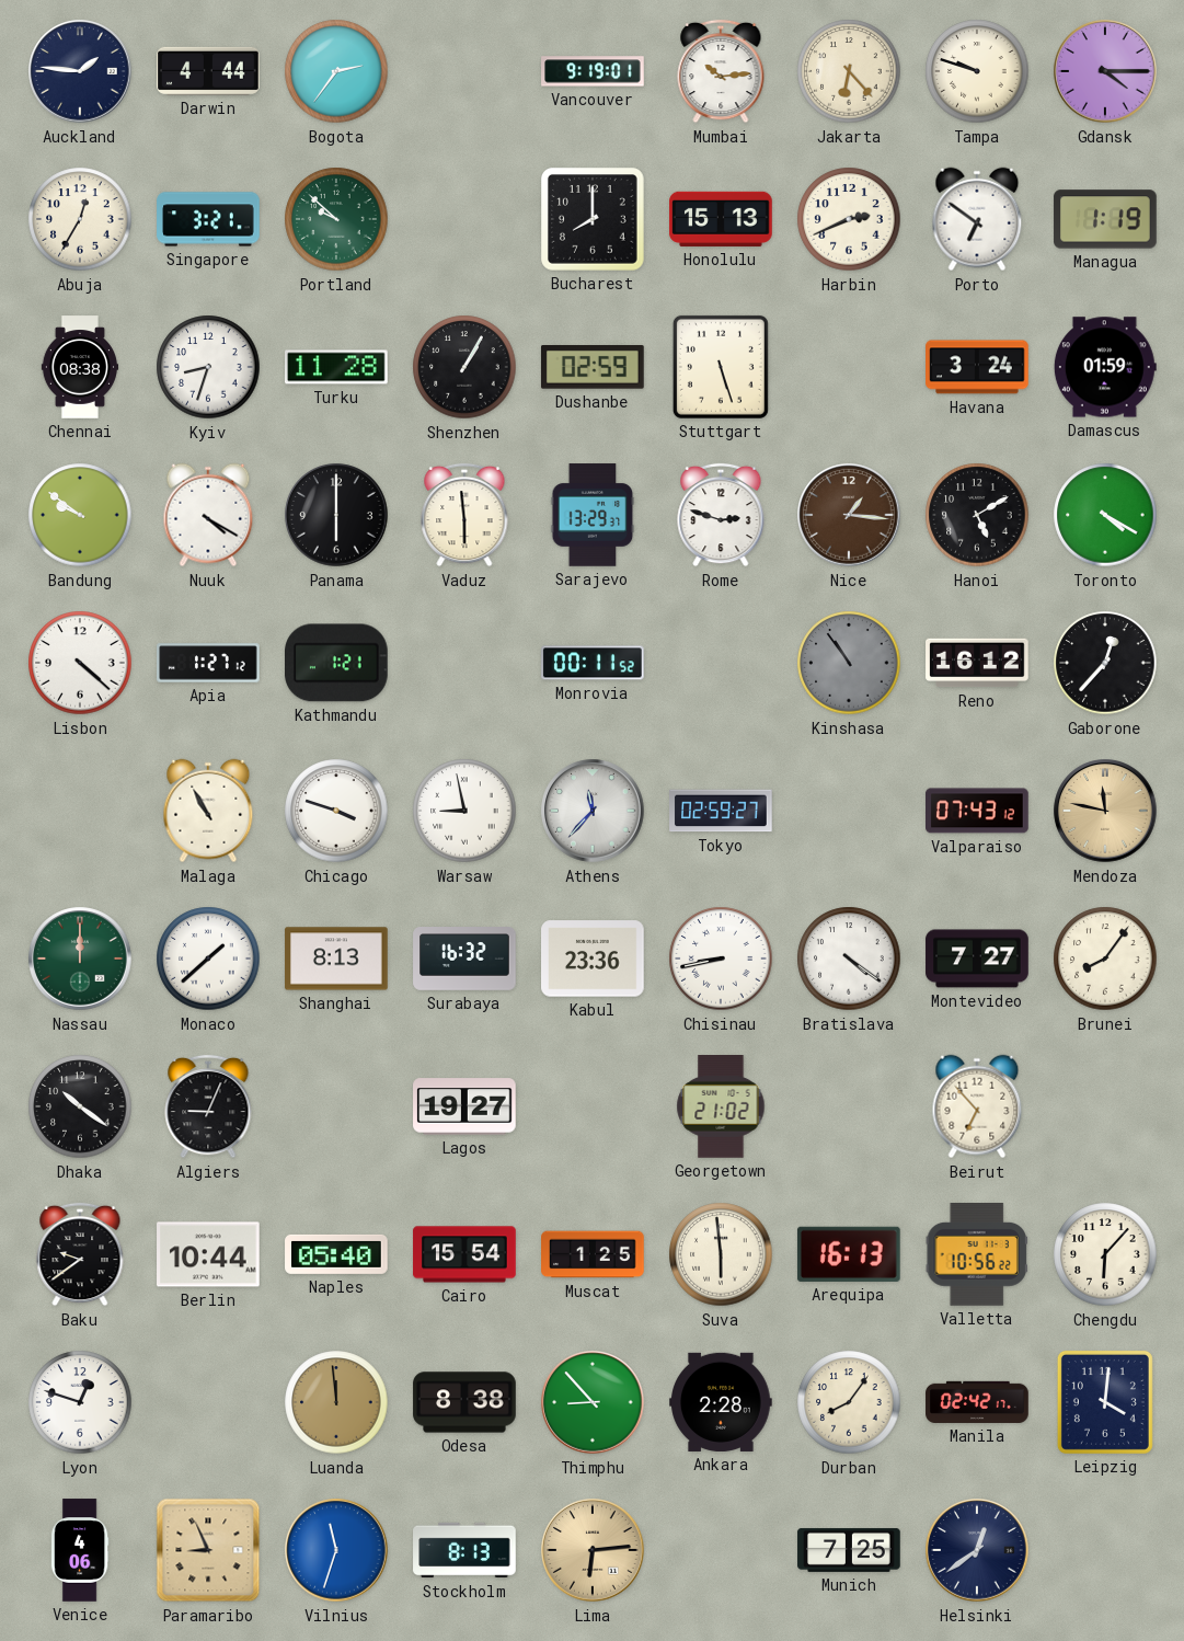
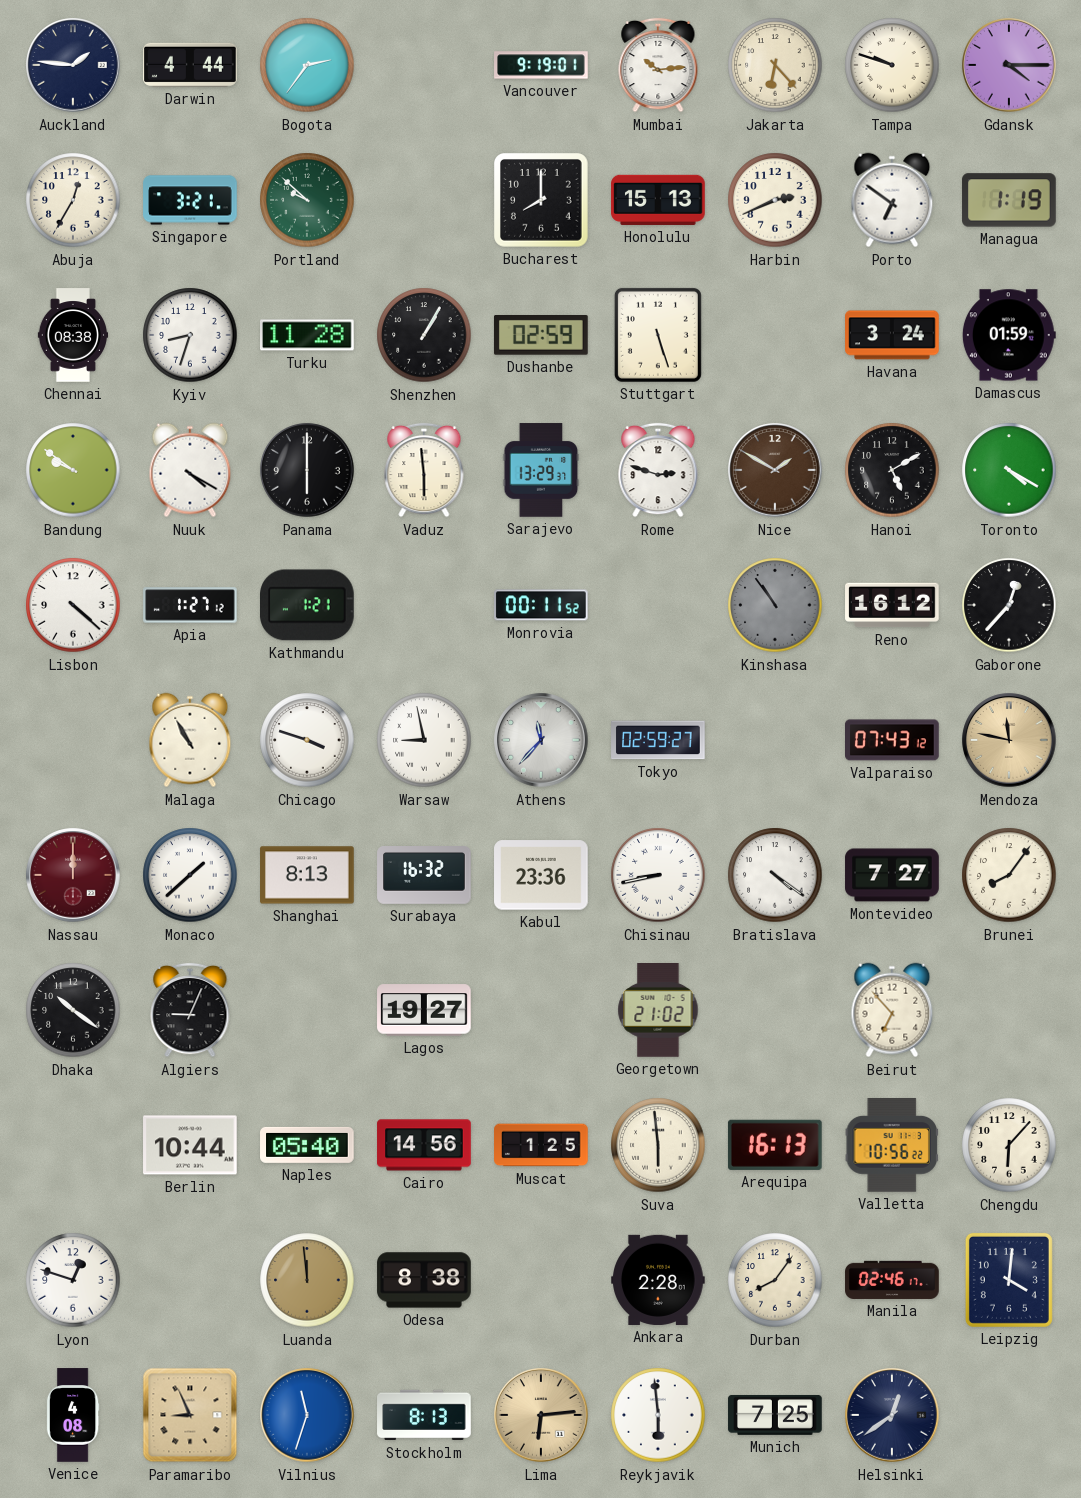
Nice: 1:16 -> 1:50 (775, 470)
Nassau dial: green -> burgundy (73, 875)
Baku: 9:39 -> none (80, 1254)
Cairo: 15:54 -> 14:56 (424, 1145)
Thimphu: 8:53 -> none (593, 1402)
Manila: 02:42 -> 02:46 (892, 1280)
Venice: 4:06 -> 4:08 (73, 1415)
Reykjavik: none -> 5:59 (658, 1415)
